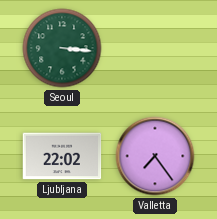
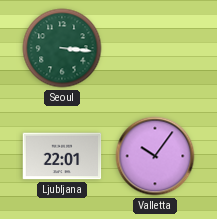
Ljubljana: 22:02 -> 22:01 (62, 156)
Valletta: 7:24 -> 10:06 (155, 156)
